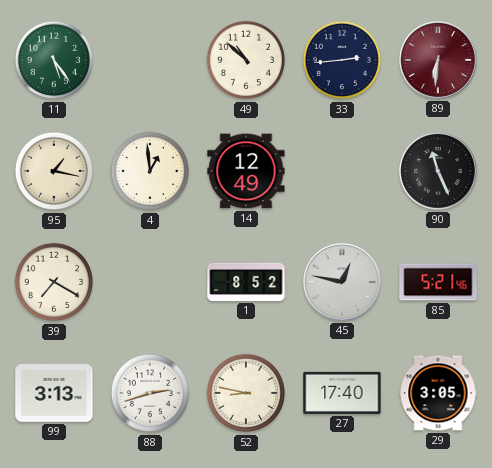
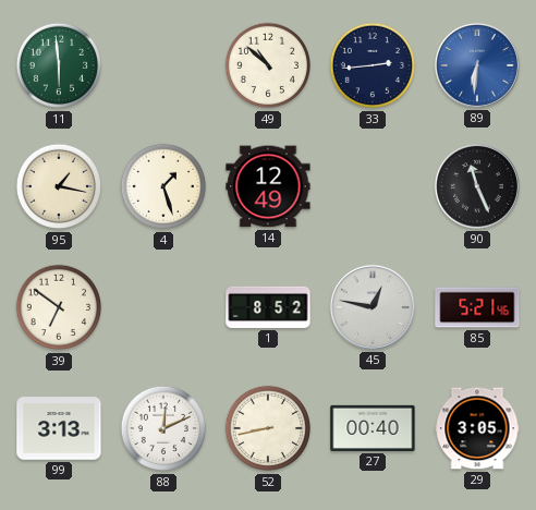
11: 5:24 -> 5:59 (59, 65)
89 dial: burgundy -> blue (477, 65)
4: 12:59 -> 1:27 (163, 186)
39: 7:20 -> 6:51 (59, 307)
88: 2:42 -> 12:11 (163, 428)
52: 8:47 -> 8:43 (268, 428)
27: 17:40 -> 00:40 (373, 428)
